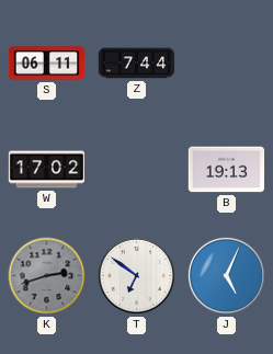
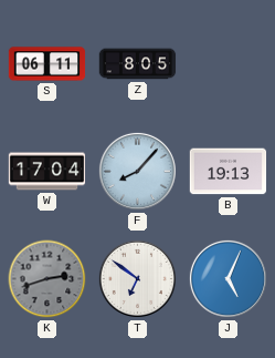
Z: 7:44 -> 8:05 (138, 64)
W: 17:02 -> 17:04 (47, 172)
F: none -> 8:07 (137, 171)
